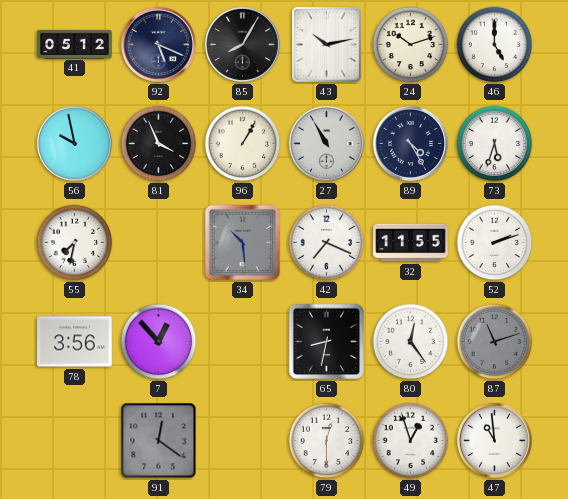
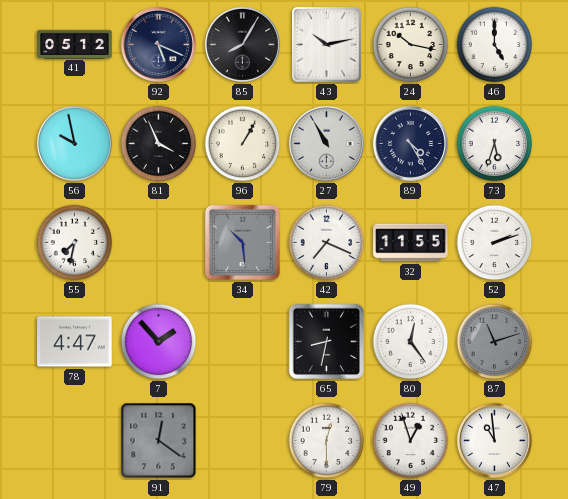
24: 10:12 -> 10:17 (411, 45)
78: 3:56 -> 4:47 (75, 342)
7: 12:53 -> 1:53 (159, 342)
